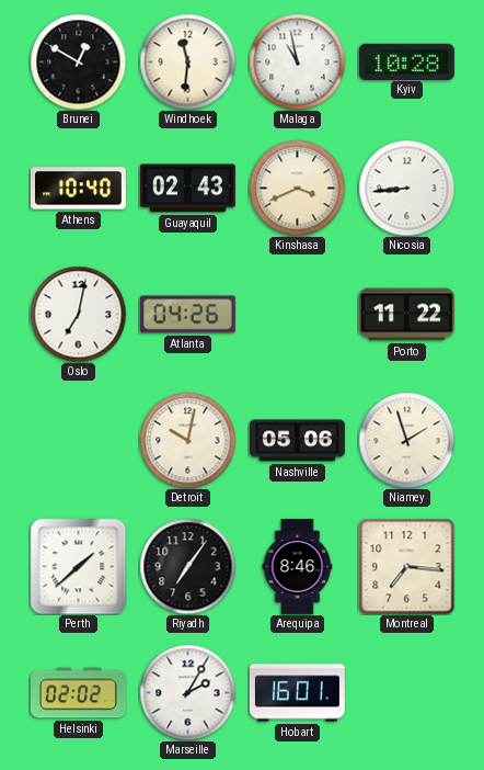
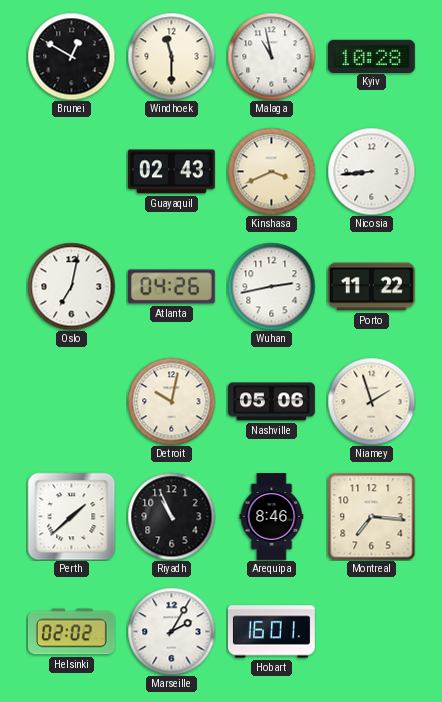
Windhoek: 11:31 -> 11:30 (171, 56)
Athens: 10:40 -> none (79, 189)
Wuhan: none -> 2:43 (271, 286)
Riyadh: 7:06 -> 10:56 (171, 516)
